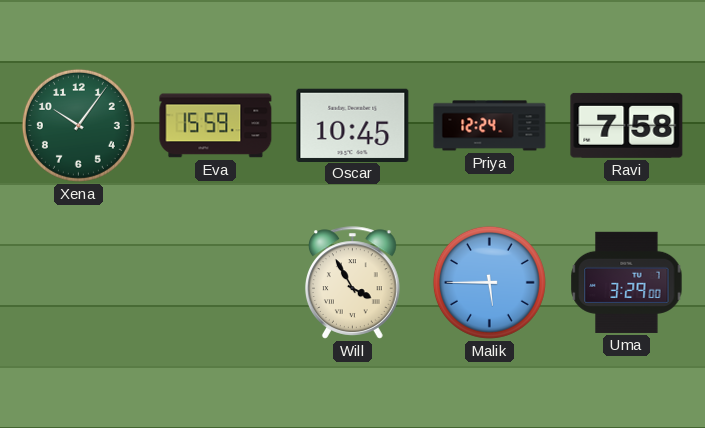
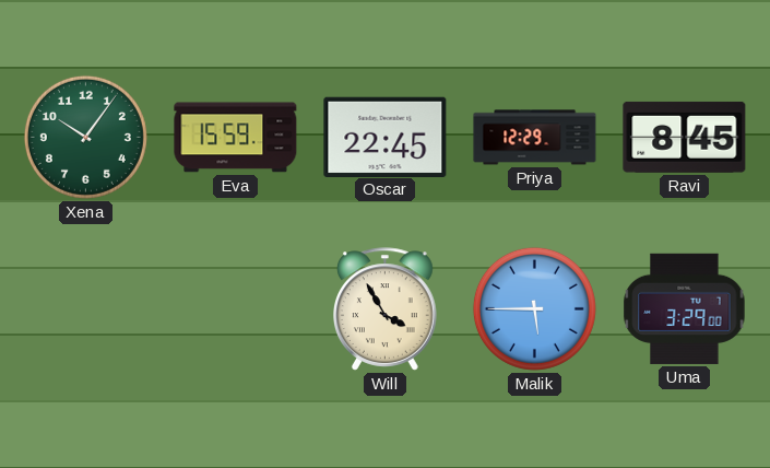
Oscar: 10:45 -> 22:45 (386, 137)
Priya: 12:24 -> 12:29 (535, 138)
Ravi: 7:58 -> 8:45 (685, 137)
